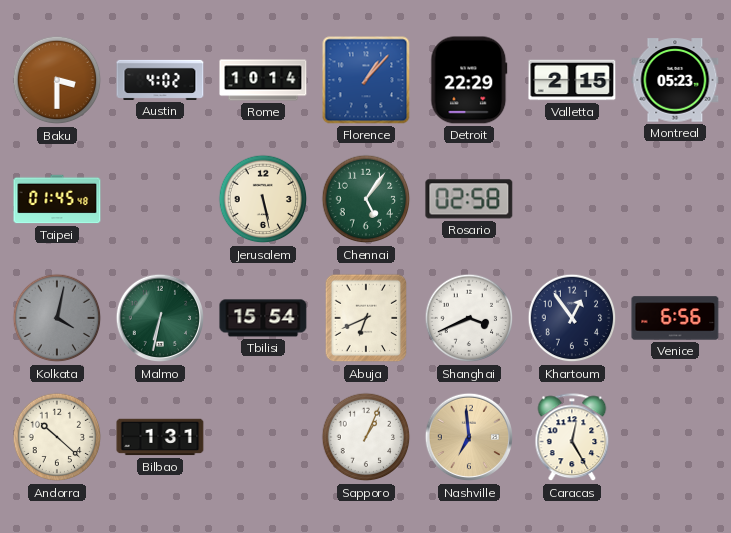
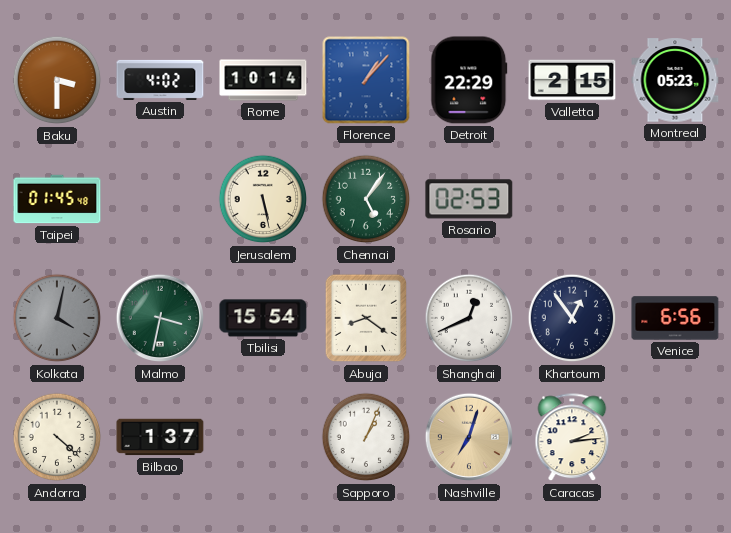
Rosario: 02:58 -> 02:53 (469, 199)
Malmo: 6:32 -> 3:32 (159, 318)
Abuja: 6:41 -> 8:21 (366, 318)
Shanghai: 3:41 -> 12:41 (469, 318)
Andorra: 10:22 -> 4:22 (57, 437)
Bilbao: 1:31 -> 1:37 (160, 437)
Nashville: 6:59 -> 7:03 (468, 437)
Caracas: 12:25 -> 2:14 (572, 438)
